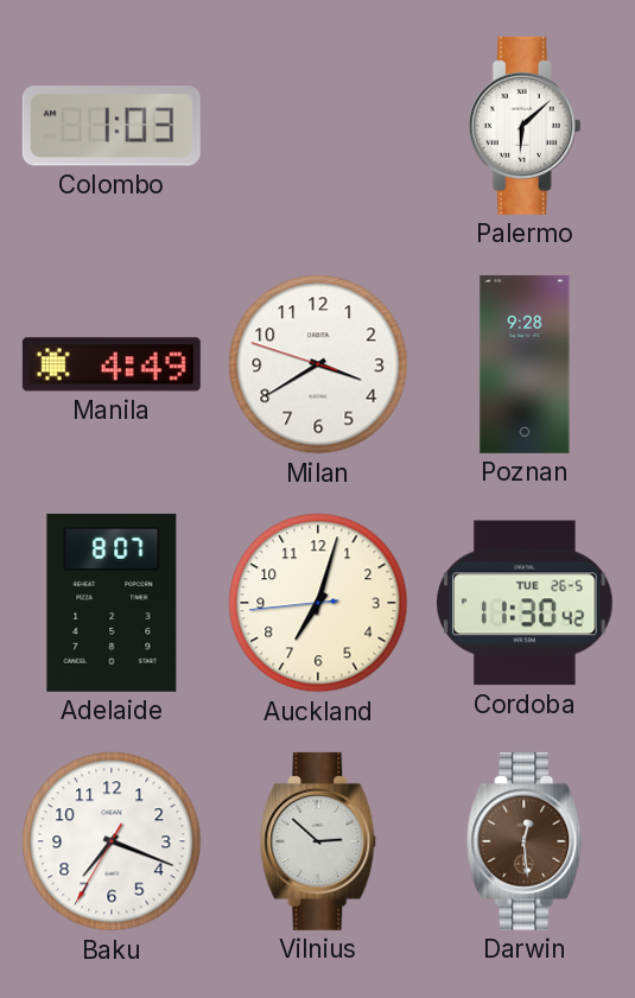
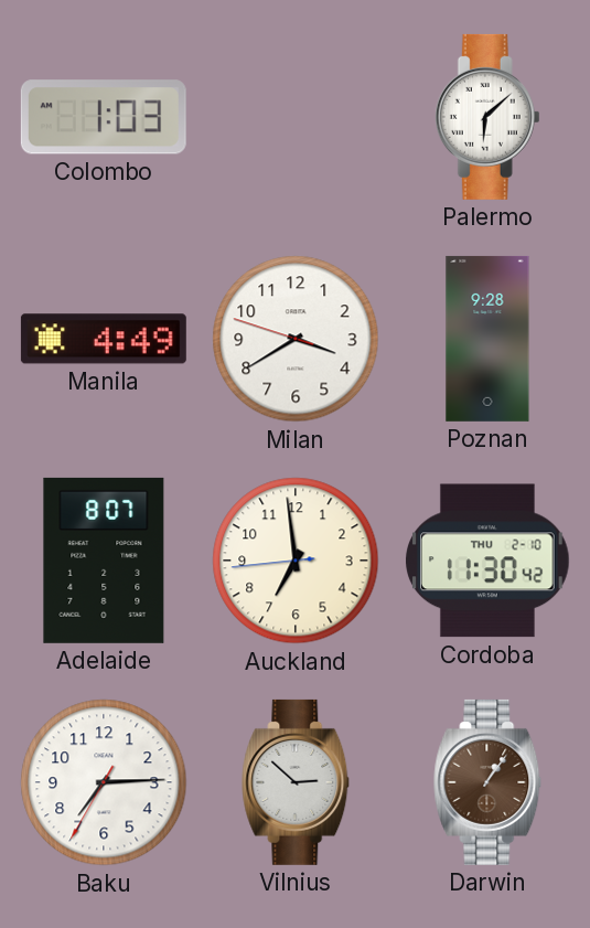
Auckland: 7:02 -> 6:58 (296, 561)
Cordoba date: TUE 26-5 -> THU 2-10 (489, 561)
Baku: 7:18 -> 7:14 (104, 782)
Darwin: 12:29 -> 1:06 (487, 782)
